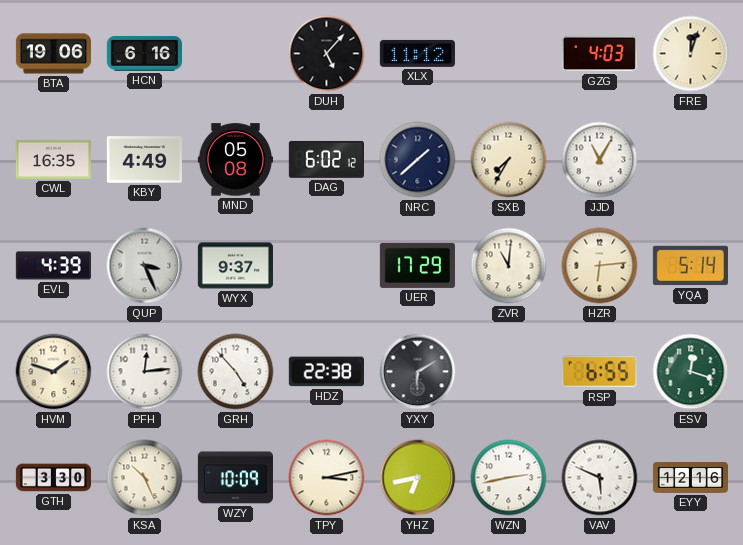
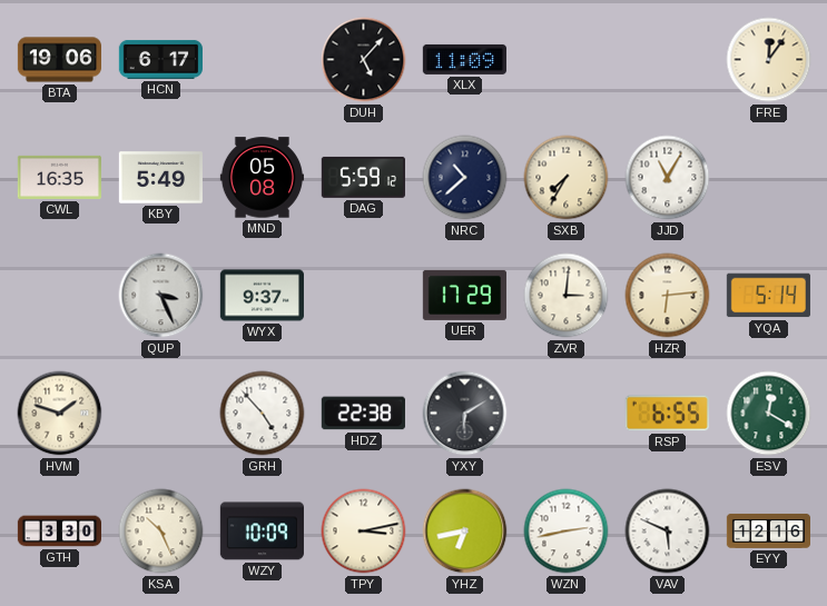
HCN: 6:16 -> 6:17 (160, 59)
XLX: 11:12 -> 11:09 (464, 59)
GZG: 4:03 -> none (599, 54)
FRE: 12:03 -> 12:06 (769, 60)
KBY: 4:49 -> 5:49 (160, 178)
DAG: 6:02 -> 5:59 (363, 177)
NRC: 1:38 -> 10:38 (465, 178)
EVL: 4:39 -> none (53, 266)
ZVR: 11:01 -> 3:01 (567, 296)
PFH: 12:14 -> none (145, 372)
ESV: 12:18 -> 12:20 (769, 414)
